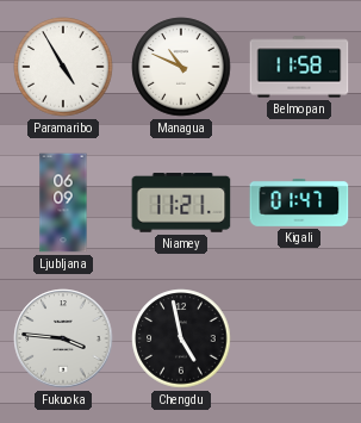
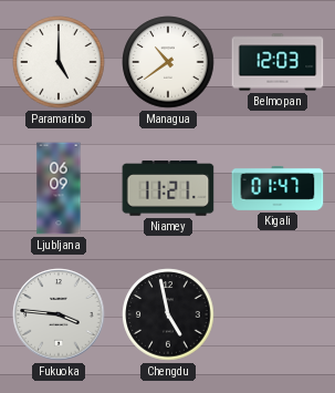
Paramaribo: 4:55 -> 5:00 (59, 62)
Managua: 10:49 -> 10:39 (168, 62)
Belmopan: 11:58 -> 12:03 (278, 62)
